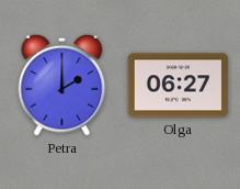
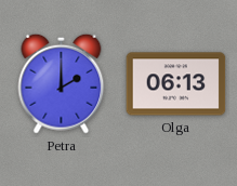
Olga: 06:27 -> 06:13 (176, 84)
